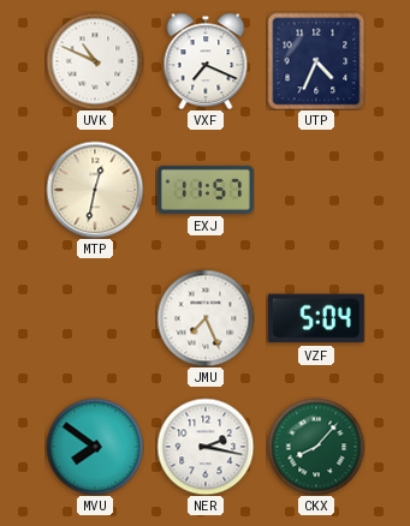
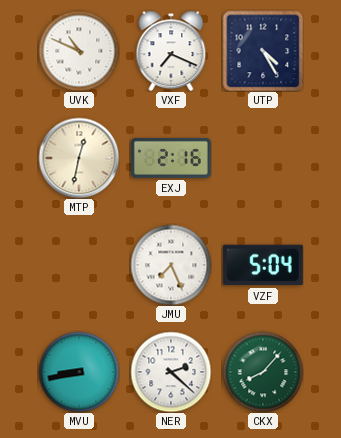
UTP: 4:34 -> 4:25 (263, 51)
EXJ: 11:57 -> 2:16 (171, 158)
MVU: 7:51 -> 8:43 (79, 372)
NER: 2:17 -> 2:22 (171, 372)
